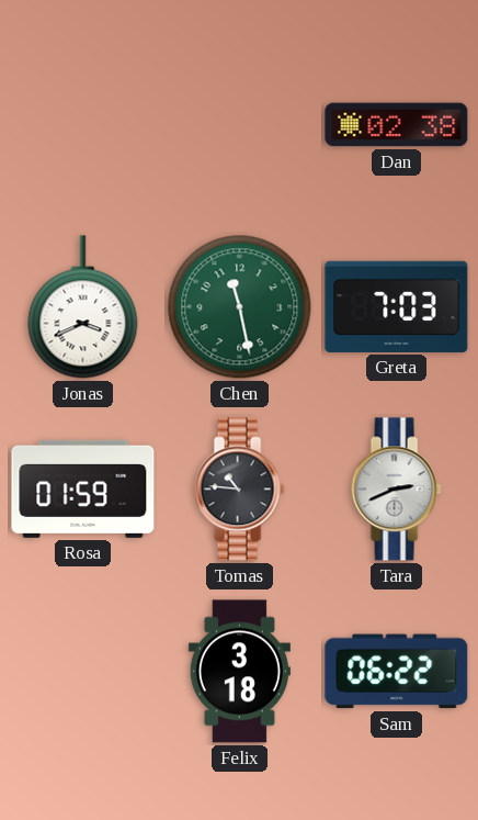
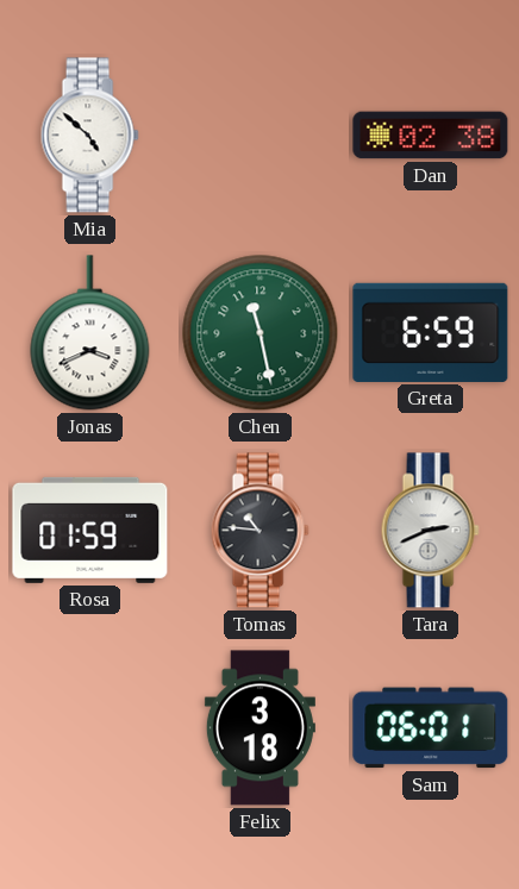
Mia: none -> 4:52 (89, 136)
Greta: 7:03 -> 6:59 (431, 332)
Sam: 06:22 -> 06:01 (431, 728)
